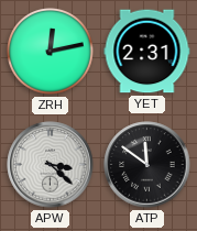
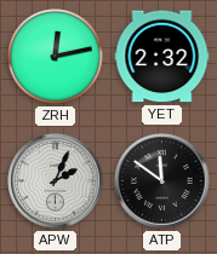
YET: 2:31 -> 2:32 (162, 57)
APW: 3:22 -> 2:04 (56, 181)
